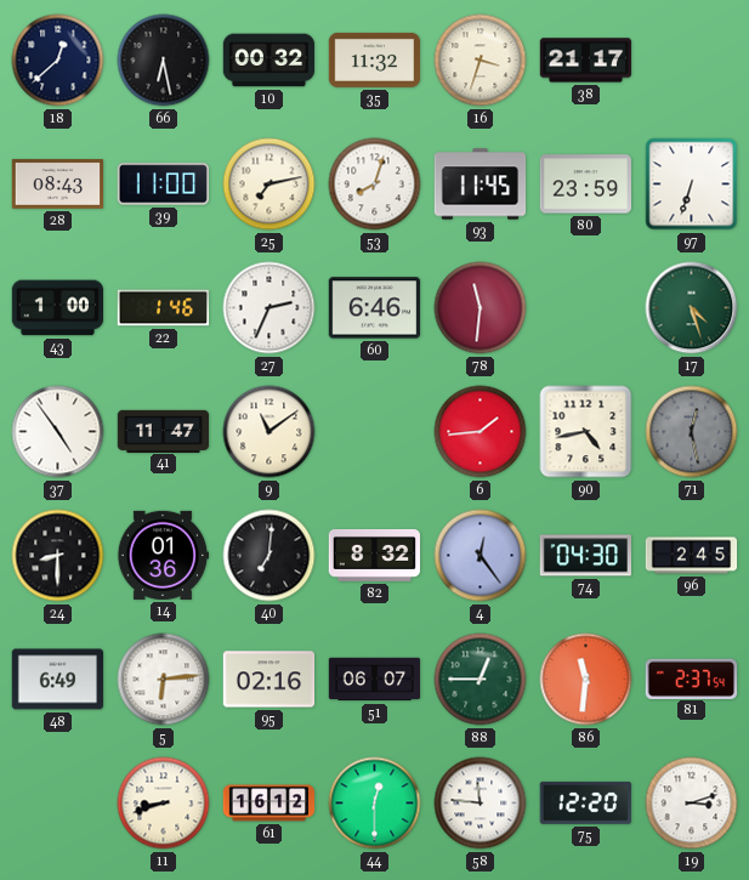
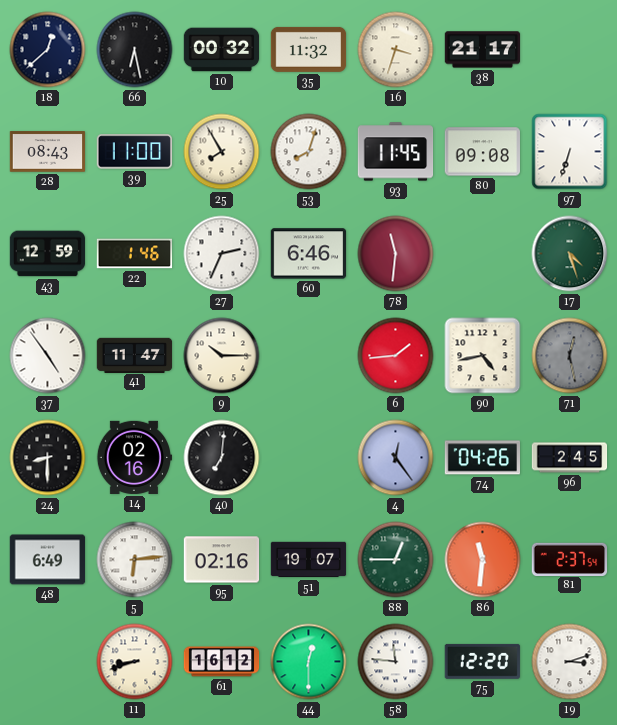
25: 7:13 -> 7:55 (222, 152)
80: 23:59 -> 09:08 (482, 152)
43: 1:00 -> 12:59 (48, 254)
9: 11:09 -> 10:15 (222, 356)
14: 01:36 -> 02:16 (134, 457)
82: 8:32 -> none (375, 555)
74: 04:30 -> 04:26 (482, 458)
51: 06:07 -> 19:07 (309, 560)
